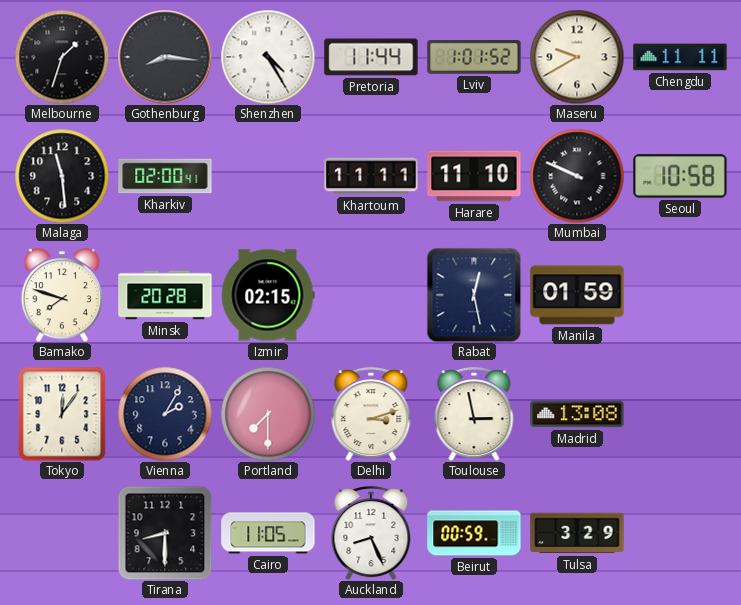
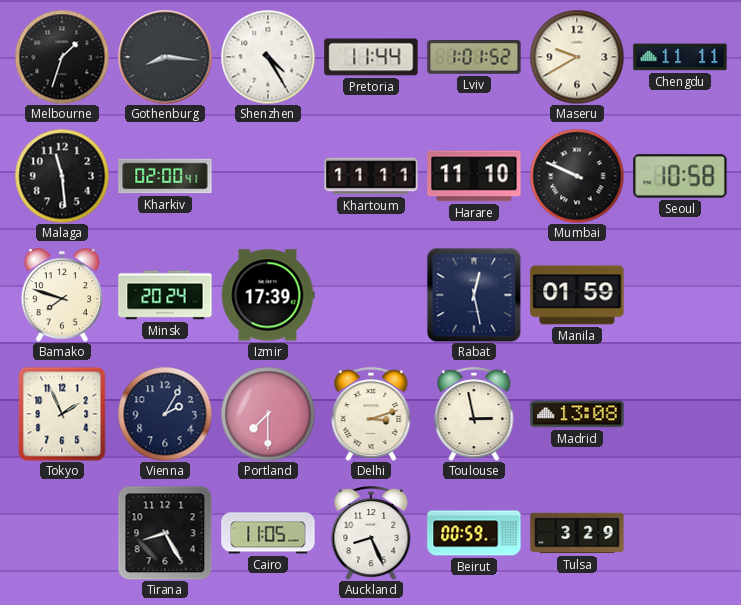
Minsk: 20:28 -> 20:24 (165, 295)
Izmir: 02:15 -> 17:39 (268, 295)
Tokyo: 12:06 -> 1:56 (62, 414)
Tirana: 8:30 -> 8:25 (165, 533)
